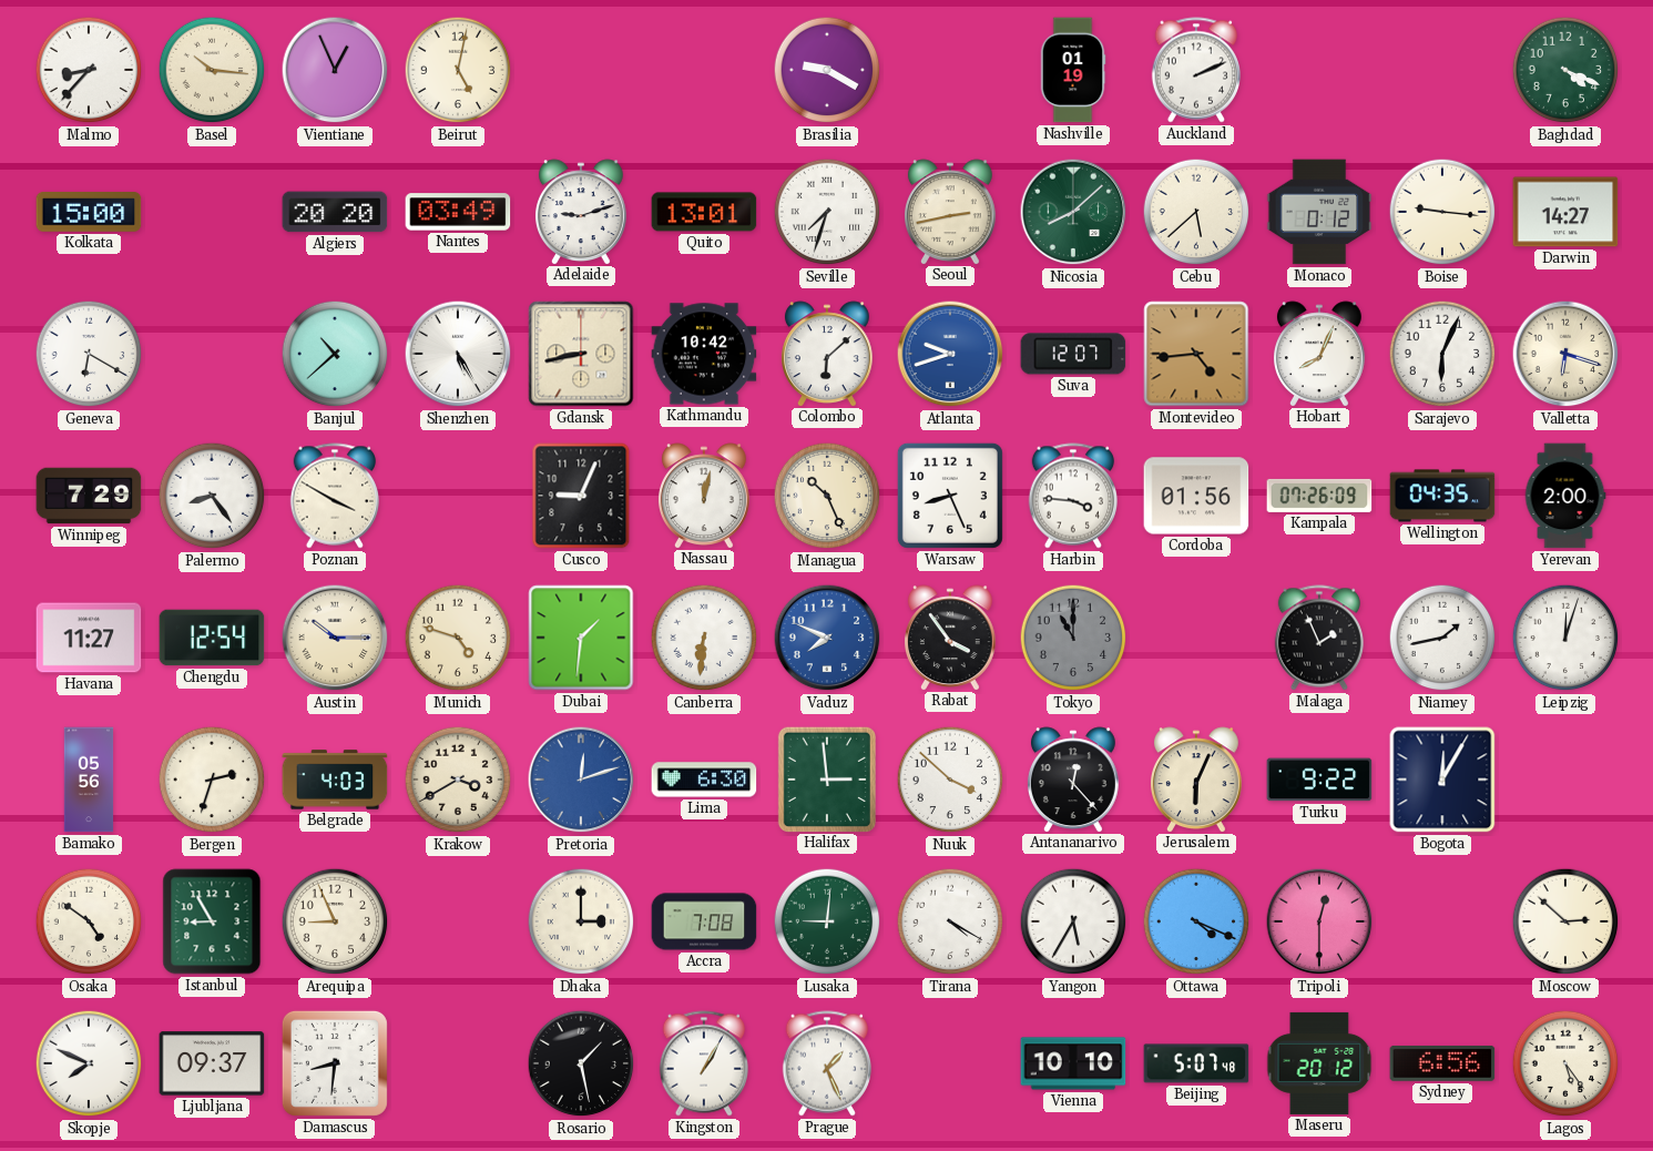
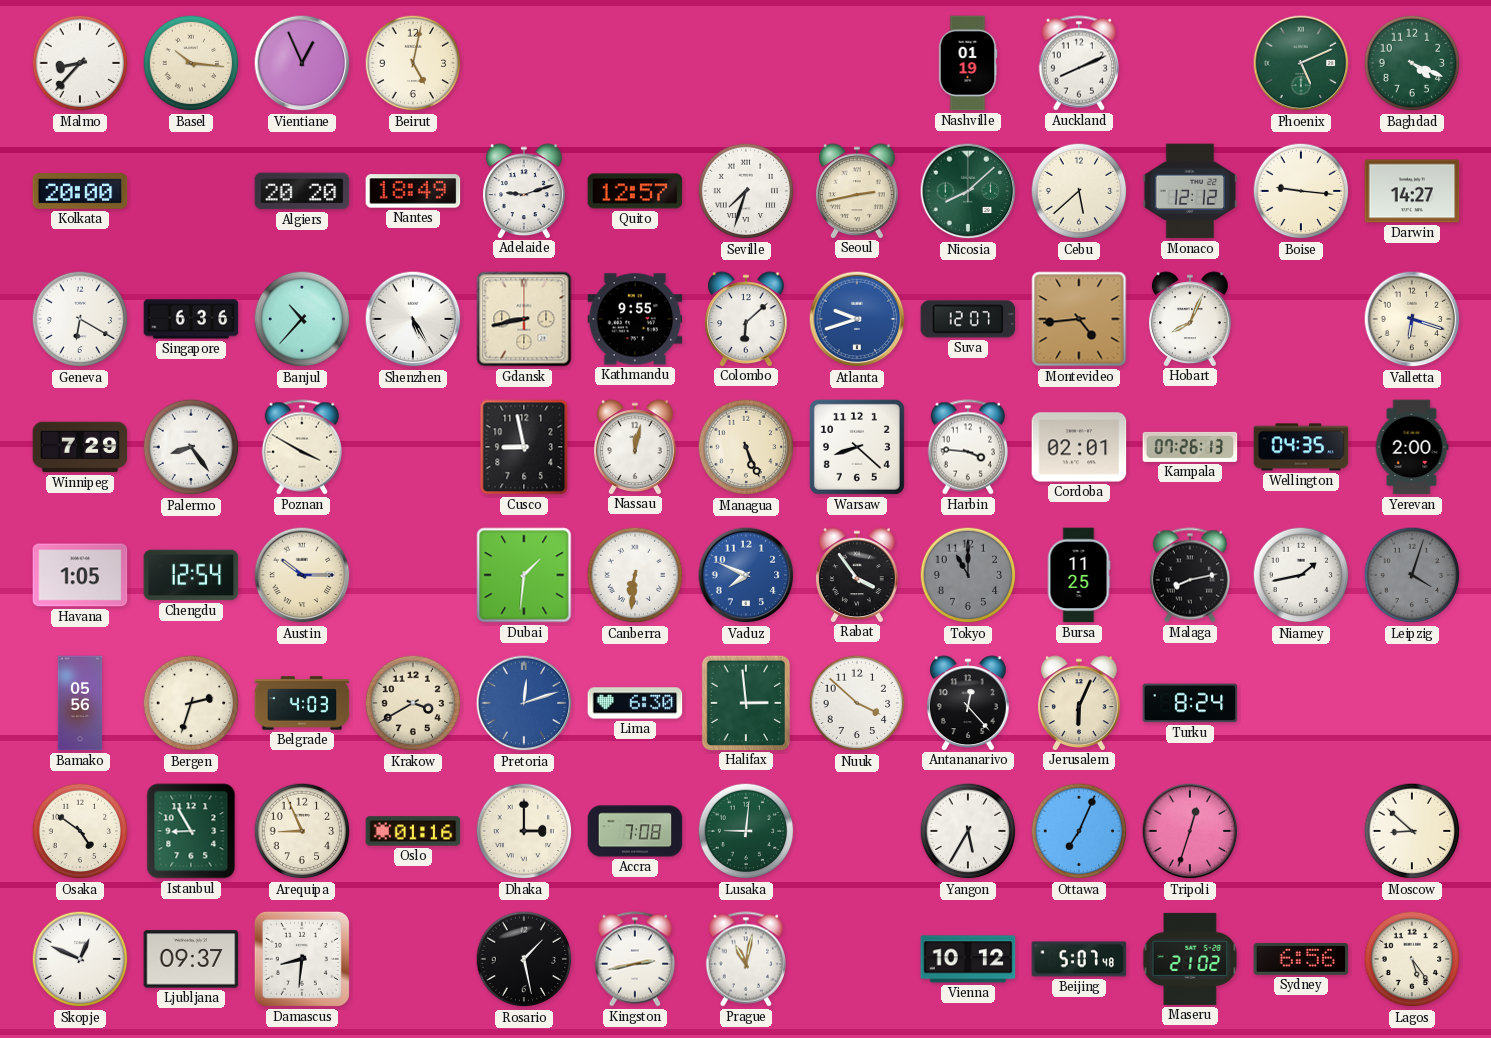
Brasilia: 9:20 -> none (827, 70)
Auckland: 2:11 -> 8:11 (1078, 63)
Phoenix: none -> 5:11 (1301, 63)
Kolkata: 15:00 -> 20:00 (80, 192)
Nantes: 03:49 -> 18:49 (413, 191)
Quito: 13:01 -> 12:57 (635, 191)
Monaco: 0:12 -> 12:12 (1190, 191)
Singapore: none -> 6:36 (191, 319)
Banjul: 10:38 -> 10:37 (302, 319)
Kathmandu: 10:42 -> 9:55 (635, 319)
Sarajevo: 6:04 -> none (1442, 354)
Cusco: 9:04 -> 8:58 (524, 447)
Managua: 10:26 -> 5:26 (746, 447)
Warsaw: 8:26 -> 8:22 (857, 447)
Cordoba: 01:56 -> 02:01 (1079, 447)
Kampala: 07:26:09 -> 07:26:13 (1190, 447)
Havana: 11:27 -> 1:05 (80, 575)
Munich: 4:48 -> none (458, 638)
Bursa: none -> 11:25 (1079, 575)
Malaga: 1:56 -> 8:13 (1189, 575)
Leipzig: 12:03 -> 4:03 (1412, 575)
Leipzig dial: white -> grey (1412, 575)
Turku: 9:22 -> 8:24 (1190, 703)
Bogota: 12:05 -> none (1442, 780)
Oslo: none -> 01:16 (413, 831)
Tirana: 4:20 -> none (950, 921)
Ottawa: 4:19 -> 7:04 (1079, 831)
Tripoli: 12:30 -> 12:33 (1190, 831)
Moscow: 2:52 -> 8:52 (1412, 831)
Skopje: 7:49 -> 12:49 (80, 959)
Kingston: 1:05 -> 2:43 (634, 959)
Prague: 1:26 -> 11:02 (745, 959)
Vienna: 10:10 -> 10:12 (968, 959)
Maseru: 20:12 -> 21:02 (1190, 959)
